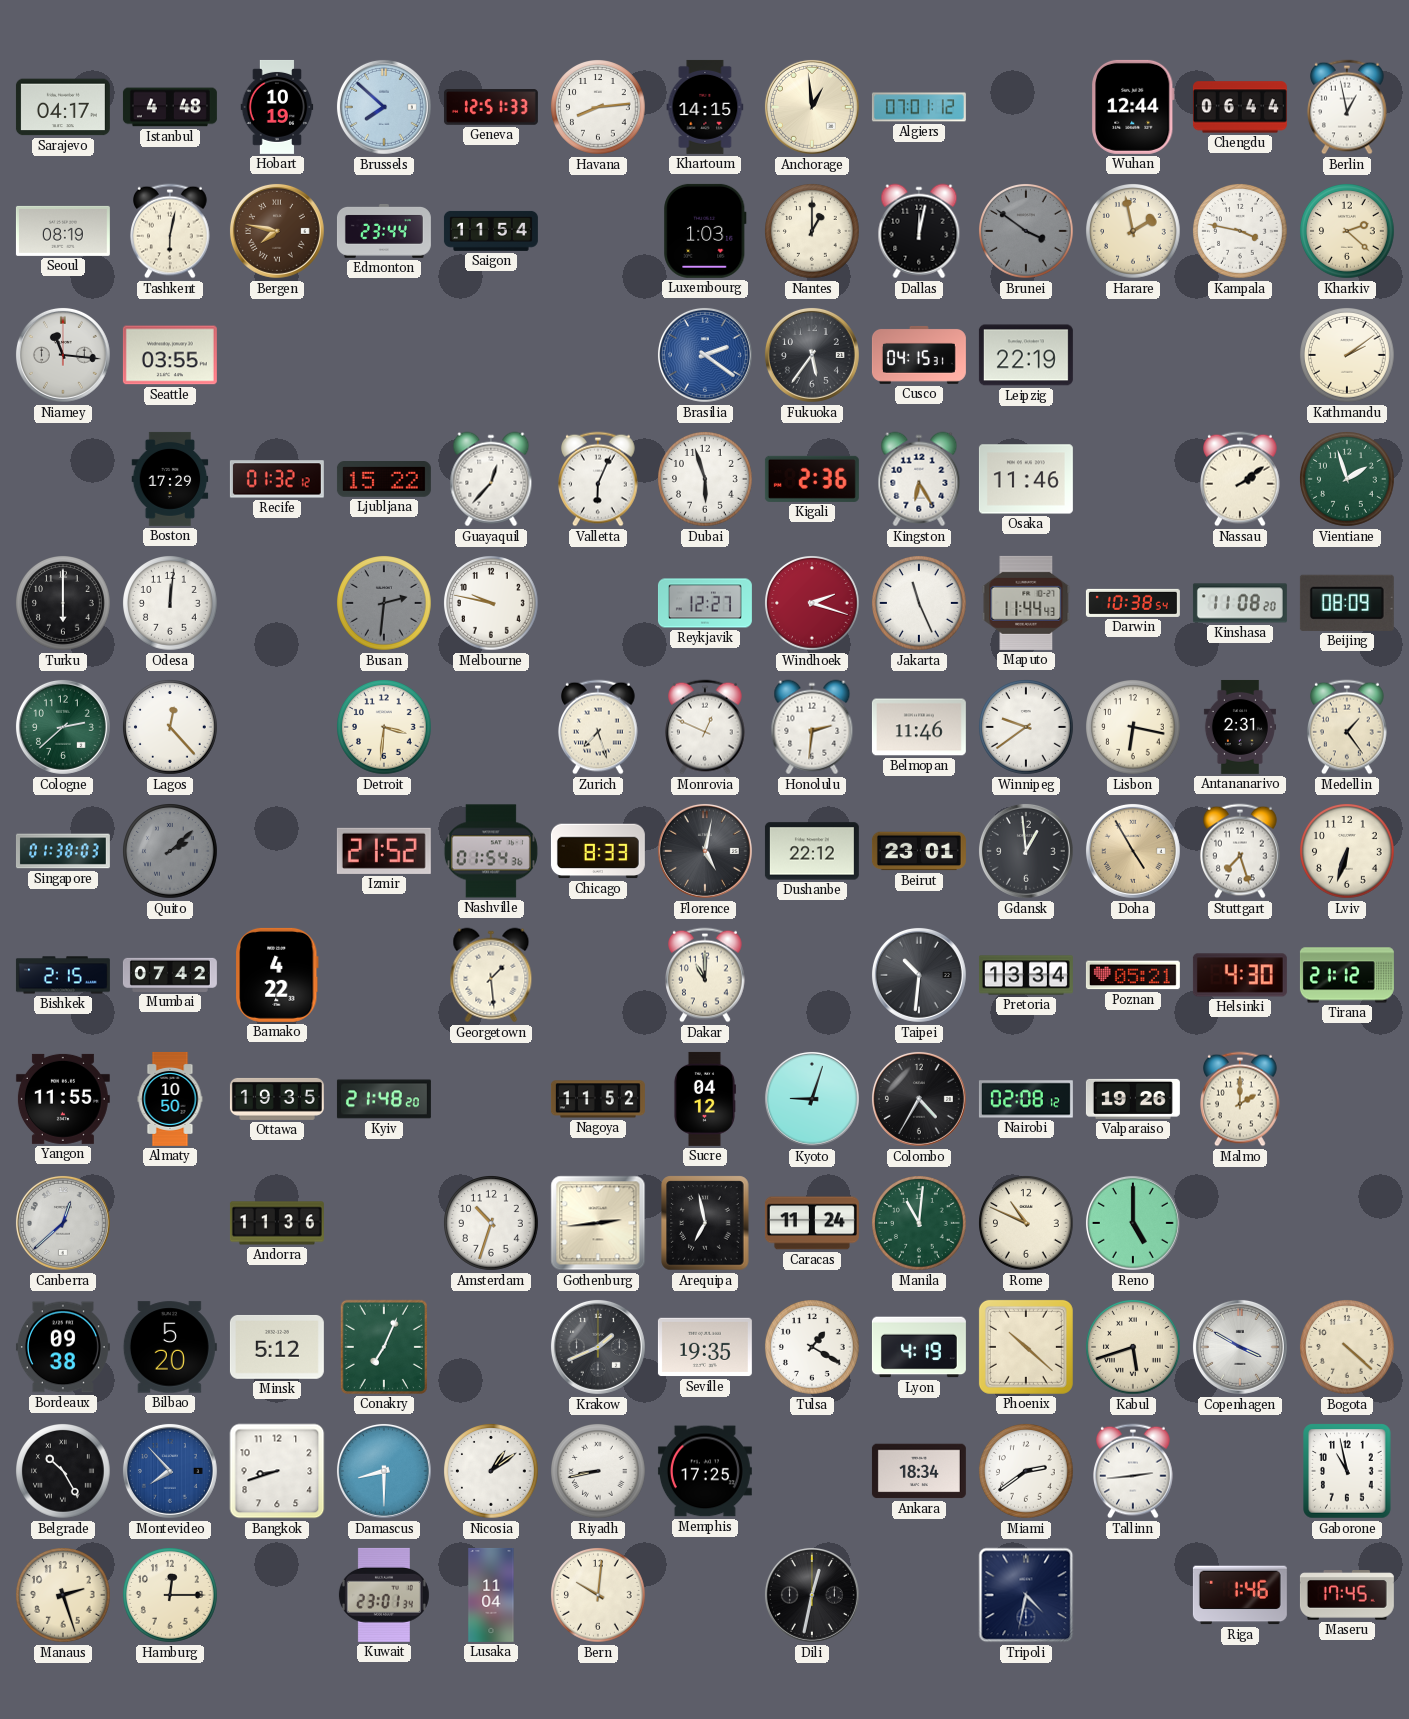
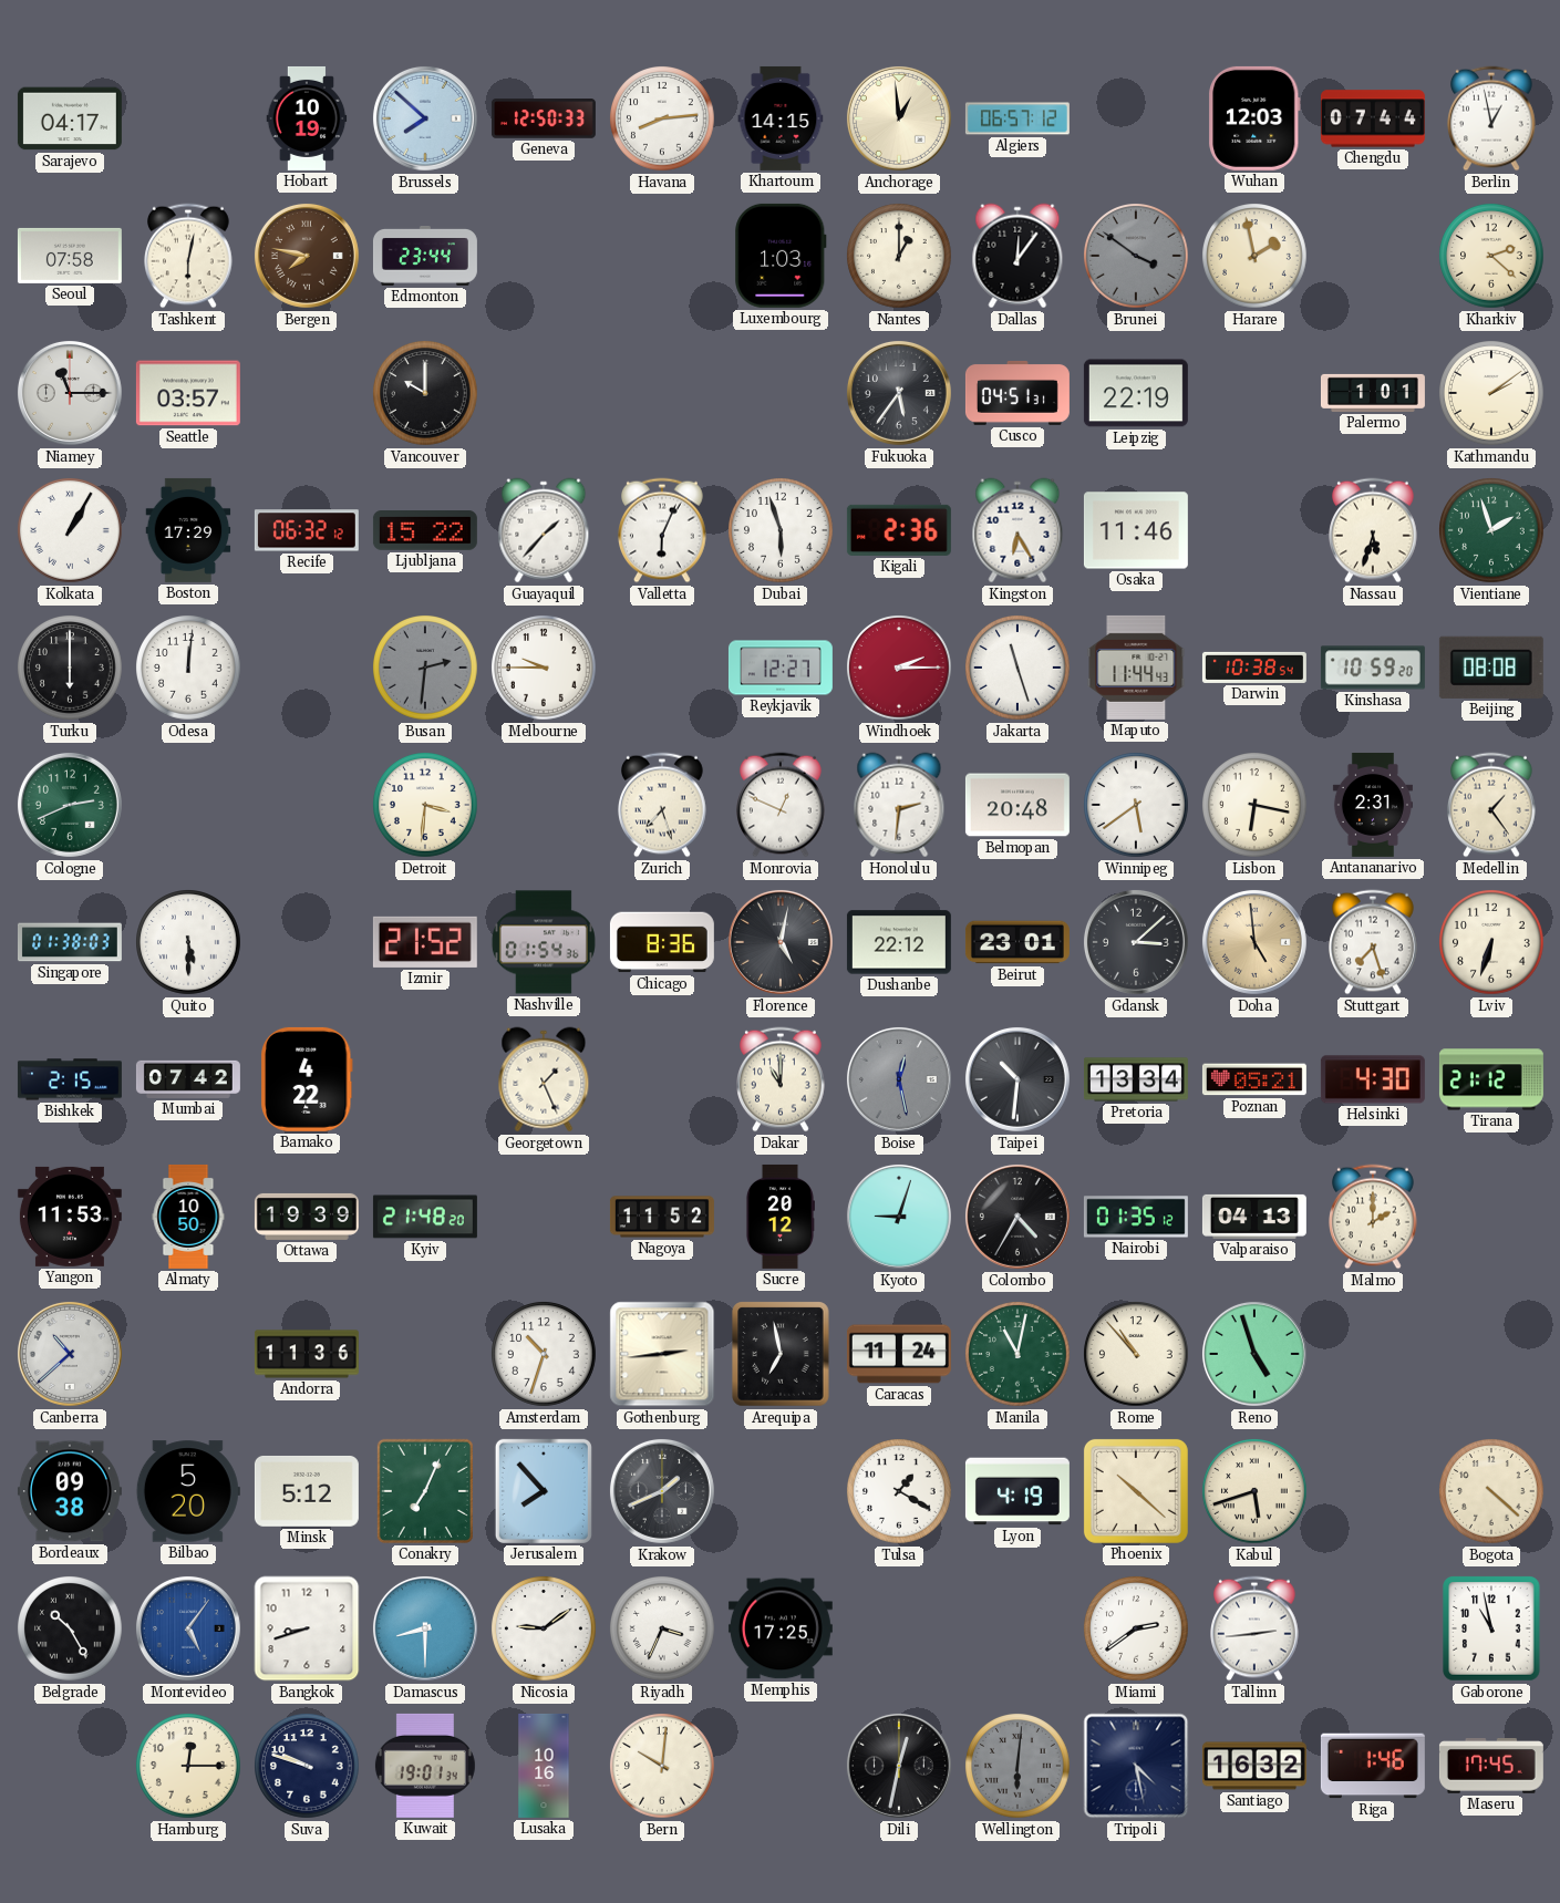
Istanbul: 4:48 -> none (170, 107)
Geneva: 12:51 -> 12:50 (544, 118)
Algiers: 07:01 -> 06:57 (1017, 118)
Wuhan: 12:44 -> 12:03 (1256, 118)
Chengdu: 06:44 -> 07:44 (1373, 118)
Seoul: 08:19 -> 07:58 (70, 256)
Saigon: 11:54 -> none (491, 231)
Dallas: 12:02 -> 12:06 (1017, 256)
Kampala: 3:47 -> none (1241, 232)
Niamey: 11:16 -> 11:15 (70, 393)
Seattle: 03:55 -> 03:57 (188, 393)
Vancouver: none -> 10:00 (426, 394)
Brasilia: 2:21 -> none (705, 355)
Cusco: 04:15 -> 04:51 (1017, 393)
Palermo: none -> 1:01 (1373, 393)
Kolkata: none -> 1:05 (71, 531)
Recife: 01:32 -> 06:32 (307, 530)
Guayaquil: 12:37 -> 1:37 (544, 530)
Nassau: 2:09 -> 5:33 (1374, 530)
Melbourne: 9:47 -> 9:45 (545, 669)
Windhoek: 2:18 -> 2:15 (900, 669)
Jakarta: 11:26 -> 11:27 (1019, 669)
Kinshasa: 11:08 -> 10:59 (1373, 668)
Beijing: 08:09 -> 08:08 (1491, 668)
Cologne: 2:38 -> 2:41 (70, 805)
Lagos: 12:23 -> none (171, 728)
Belmopan: 11:46 -> 20:48 (1017, 805)
Winnipeg: 9:39 -> 5:39 (1137, 806)
Quito: 2:08 -> 5:30 (189, 943)
Quito dial: grey -> white (189, 943)
Chicago: 8:33 -> 8:36 (662, 942)
Gdansk: 12:59 -> 3:08 (1136, 942)
Doha: 4:55 -> 4:59 (1254, 942)
Georgetown: 1:29 -> 1:26 (544, 1079)
Boise: none -> 12:28 (899, 1079)
Yangon: 11:55 -> 11:53 (70, 1217)
Ottawa: 19:35 -> 19:39 (307, 1217)
Sucre: 04:12 -> 20:12 (779, 1217)
Nairobi: 02:08 -> 01:35 (1136, 1217)
Valparaiso: 19:26 -> 04:13 (1254, 1217)
Canberra: 12:38 -> 10:38 (70, 1354)
Manila: 11:01 -> 11:02 (1019, 1355)
Rome: 10:49 -> 10:53 (1137, 1355)
Reno: 5:00 -> 4:57 (1254, 1354)
Jerusalem: none -> 7:53 (544, 1491)
Seville: 19:35 -> none (705, 1347)
Copenhagen: 3:50 -> none (1240, 1347)
Montevideo: 7:53 -> 5:06 (188, 1628)
Nicosia: 1:09 -> 9:09 (545, 1630)
Riyadh: 8:43 -> 3:34 (663, 1630)
Ankara: 18:34 -> none (919, 1471)
Manaus: 2:27 -> none (64, 1596)
Suva: none -> 9:48 (308, 1767)
Kuwait: 23:01 -> 19:01 (425, 1766)
Lusaka: 11:04 -> 10:16 (544, 1766)
Wellington: none -> 6:01 (1019, 1767)
Tripoli: 4:32 -> 4:28 (1136, 1766)
Santiago: none -> 16:32 (1254, 1766)
